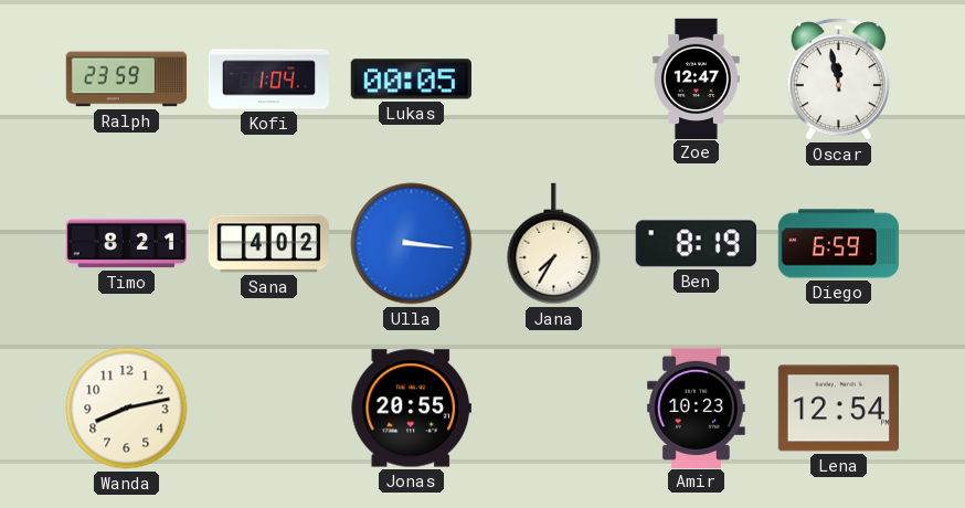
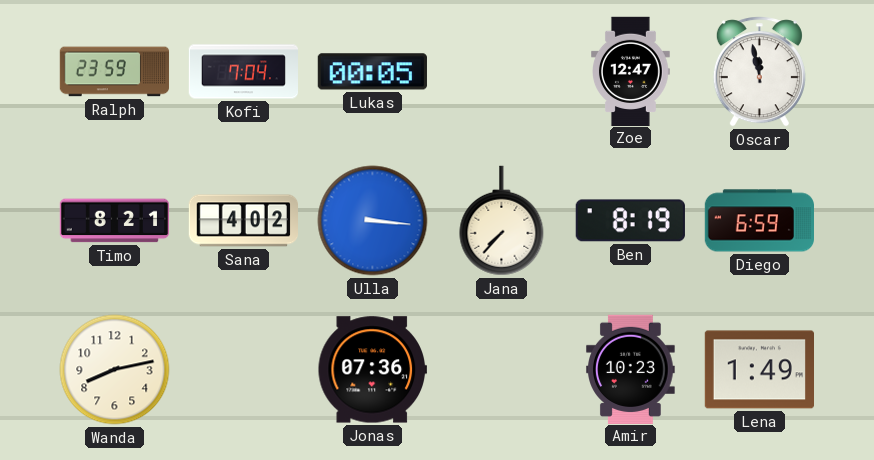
Kofi: 1:04 -> 7:04 (243, 72)
Jana: 7:35 -> 7:37 (502, 221)
Jonas: 20:55 -> 07:36 (372, 370)
Lena: 12:54 -> 1:49 (759, 370)
